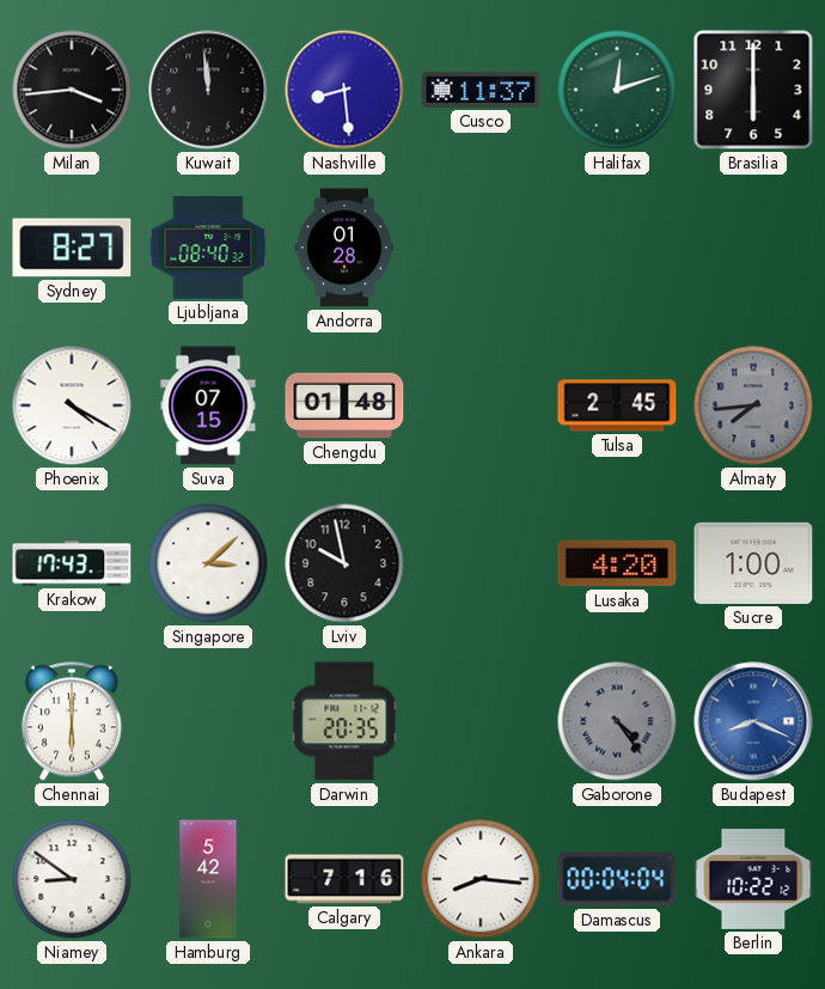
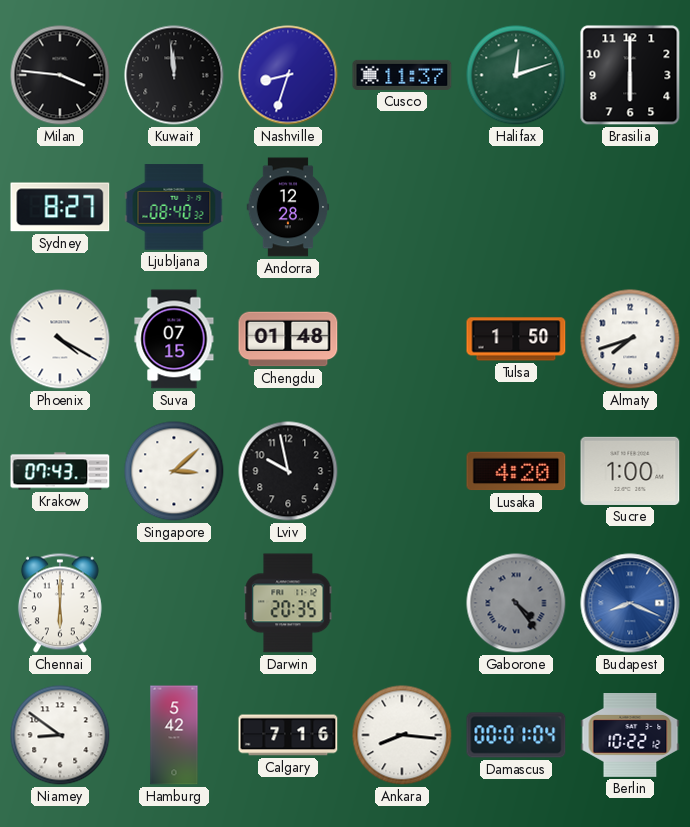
Milan: 3:44 -> 3:46 (60, 75)
Nashville: 8:29 -> 8:33 (288, 75)
Andorra: 01:28 -> 12:28 (288, 207)
Tulsa: 2:45 -> 1:50 (516, 339)
Almaty: 7:44 -> 7:42 (630, 339)
Almaty dial: grey -> white (630, 339)
Krakow: 17:43 -> 07:43 (60, 471)
Damascus: 00:04 -> 00:01 (516, 735)
